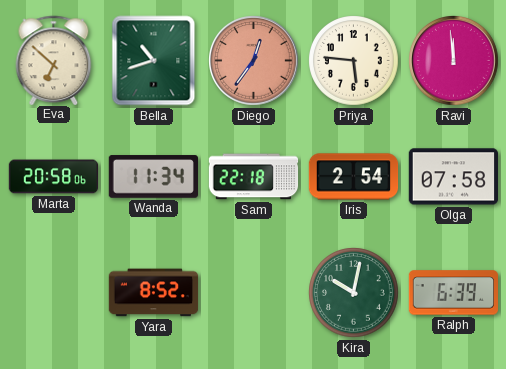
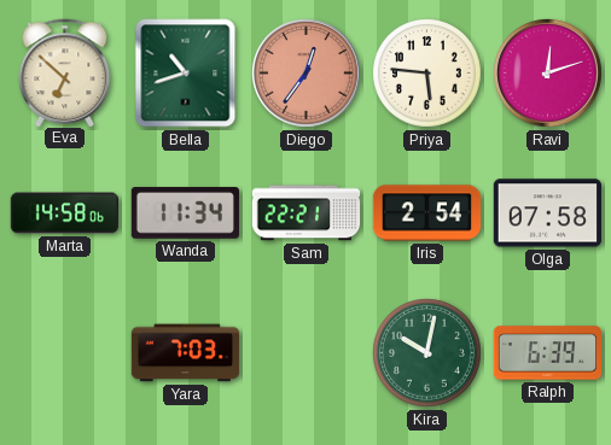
Ravi: 11:59 -> 12:12 (548, 74)
Marta: 20:58 -> 14:58 (65, 213)
Sam: 22:18 -> 22:21 (307, 213)
Yara: 8:52 -> 7:03 (186, 353)
